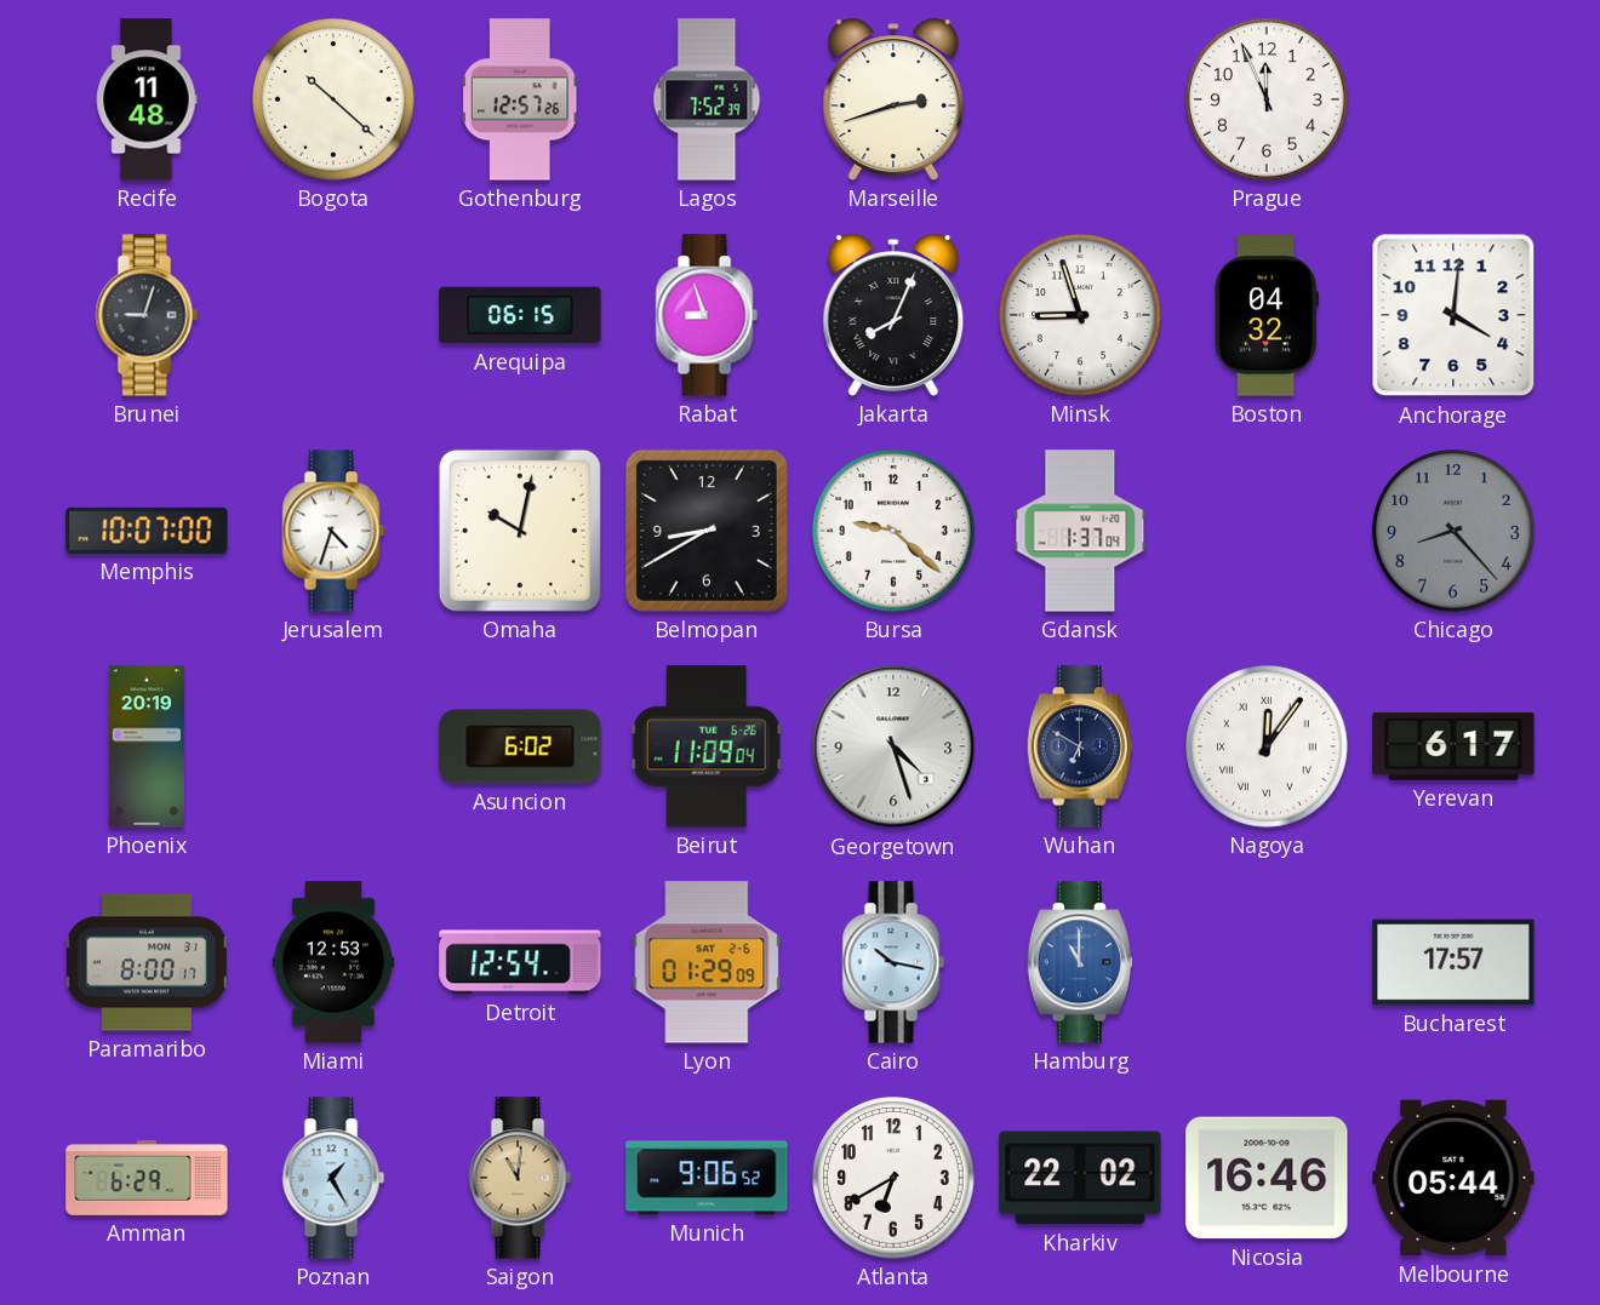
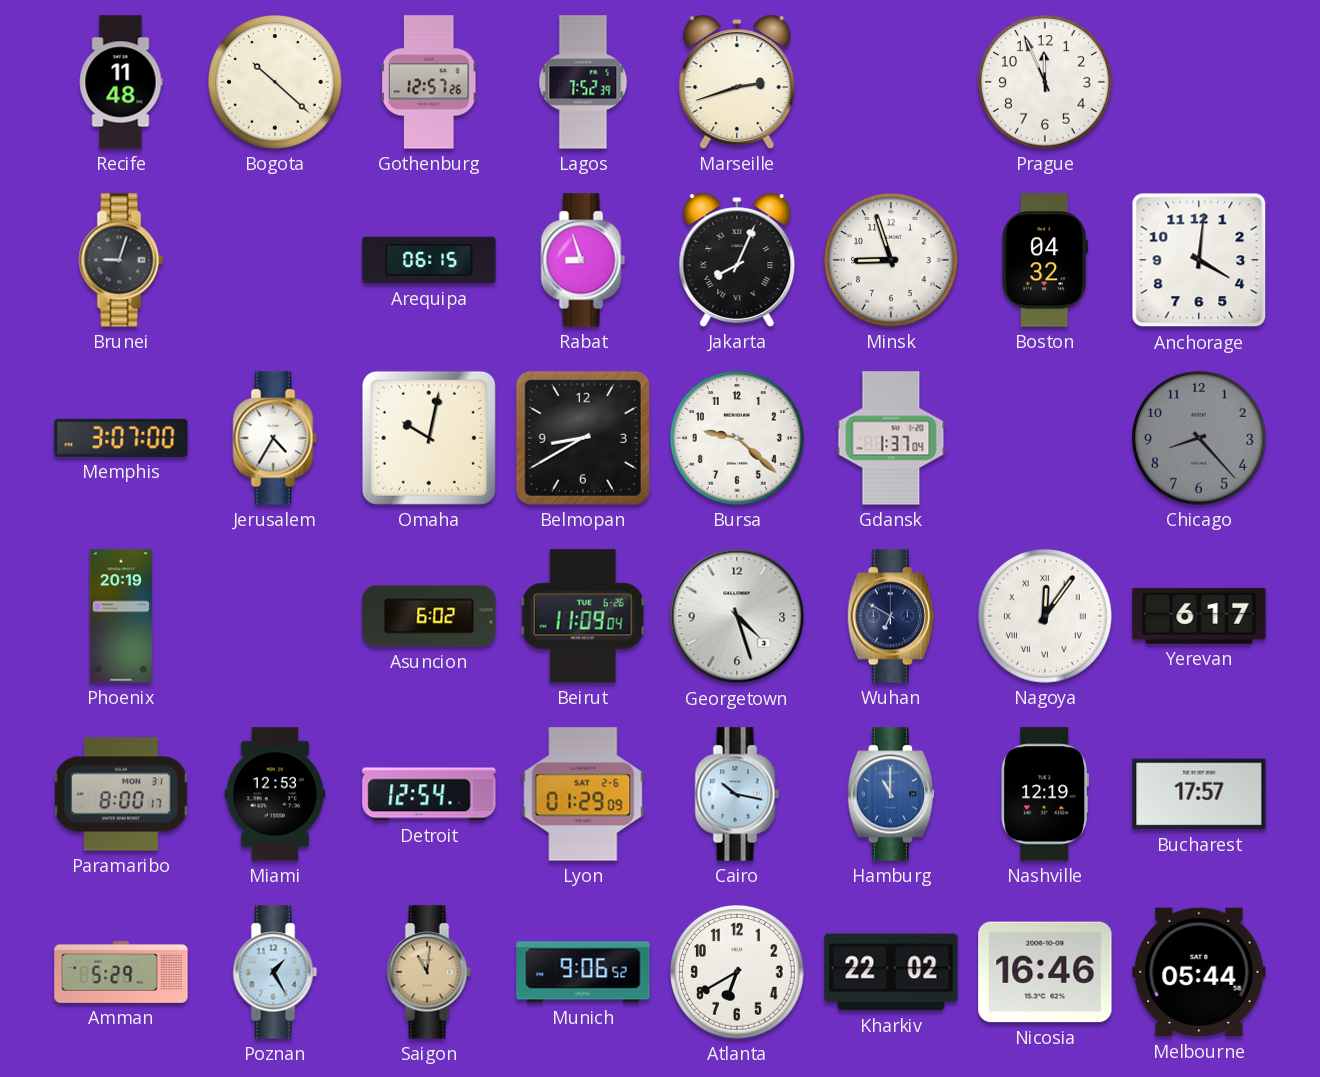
Memphis: 10:07 -> 3:07 (121, 438)
Jerusalem: 4:33 -> 4:35 (275, 438)
Nashville: none -> 12:19 (1045, 794)
Amman: 6:29 -> 5:29 (121, 973)
